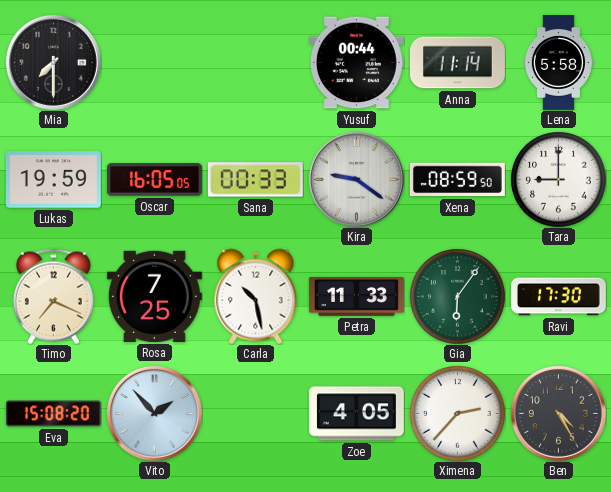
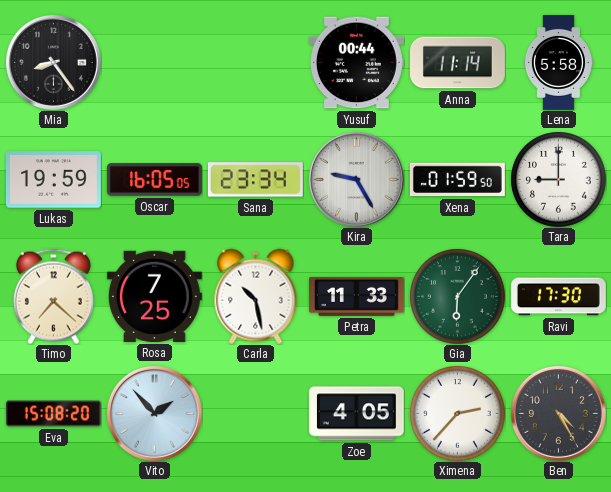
Mia: 7:30 -> 8:24 (53, 62)
Sana: 00:33 -> 23:34 (255, 180)
Kira: 9:21 -> 9:25 (356, 179)
Xena: 08:59 -> 01:59 (457, 180)
Timo: 7:19 -> 7:22 (53, 296)
